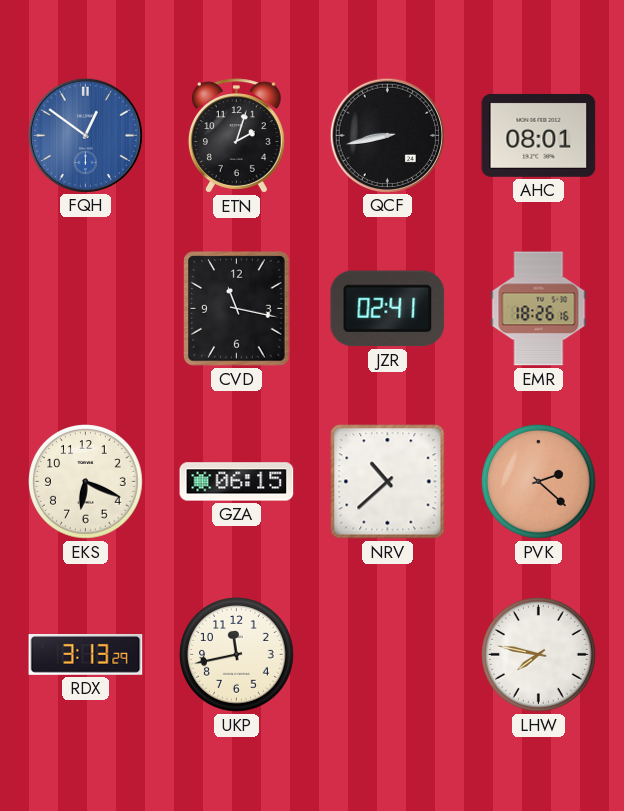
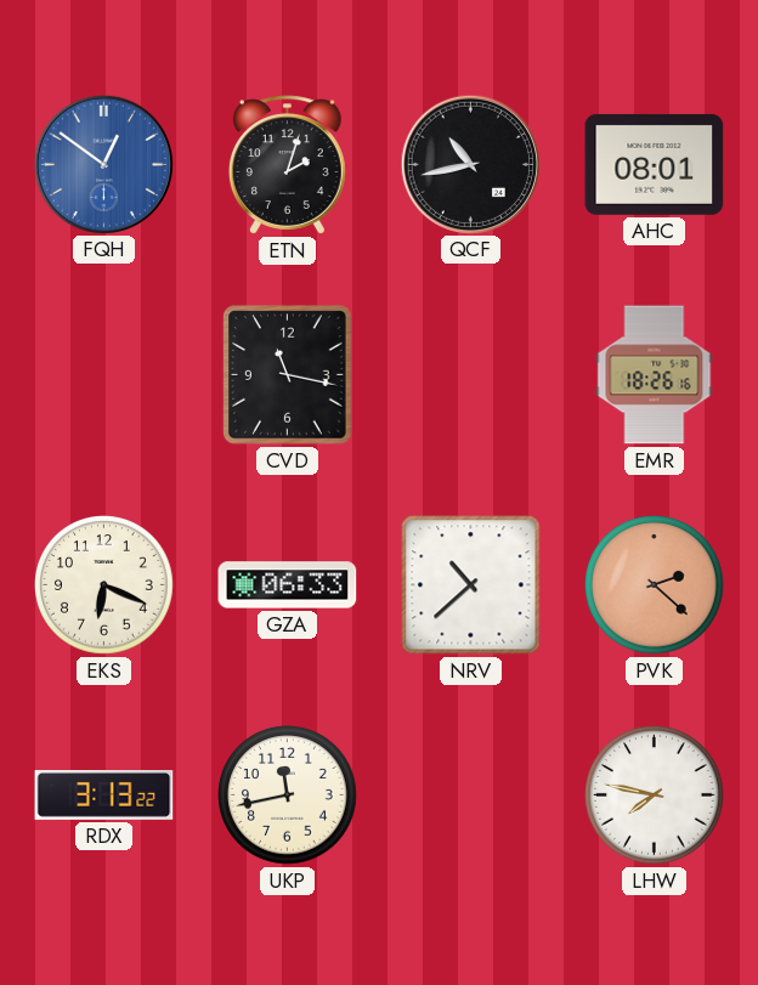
QCF: 8:43 -> 10:43 (470, 164)
JZR: 02:41 -> none (388, 309)
GZA: 06:15 -> 06:33 (288, 585)
RDX: 3:13:29 -> 3:13:22 (104, 796)
